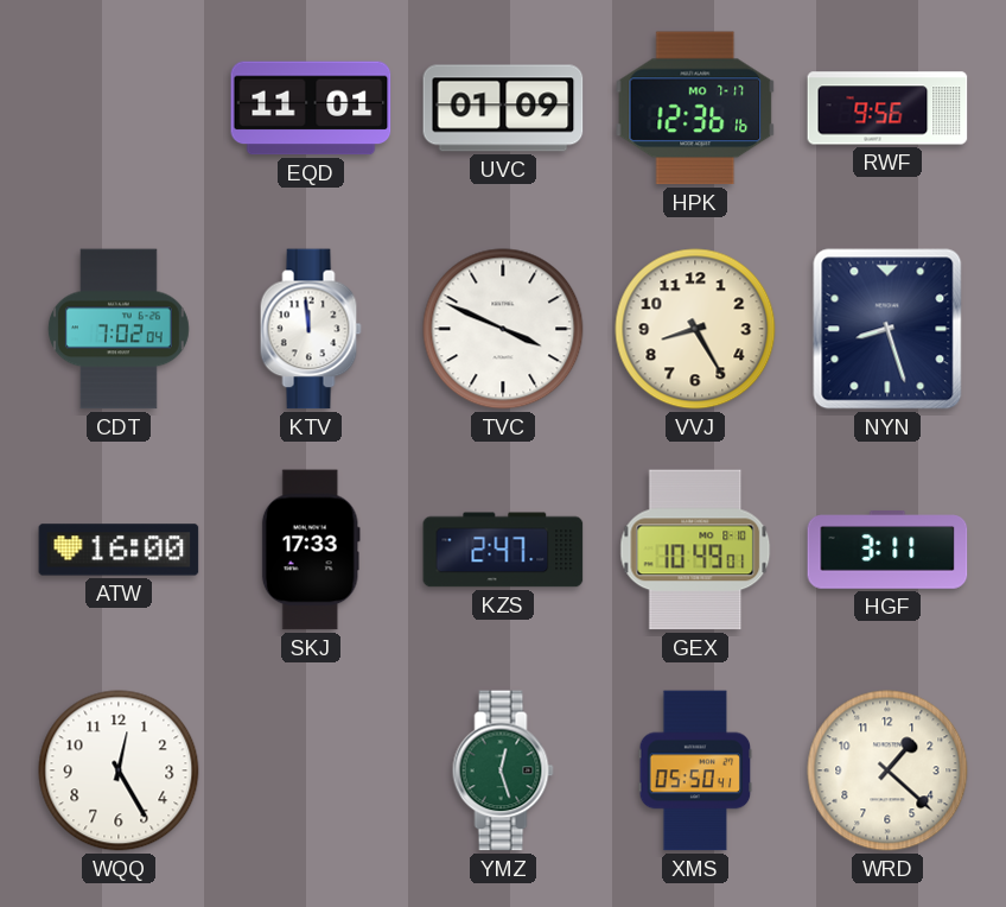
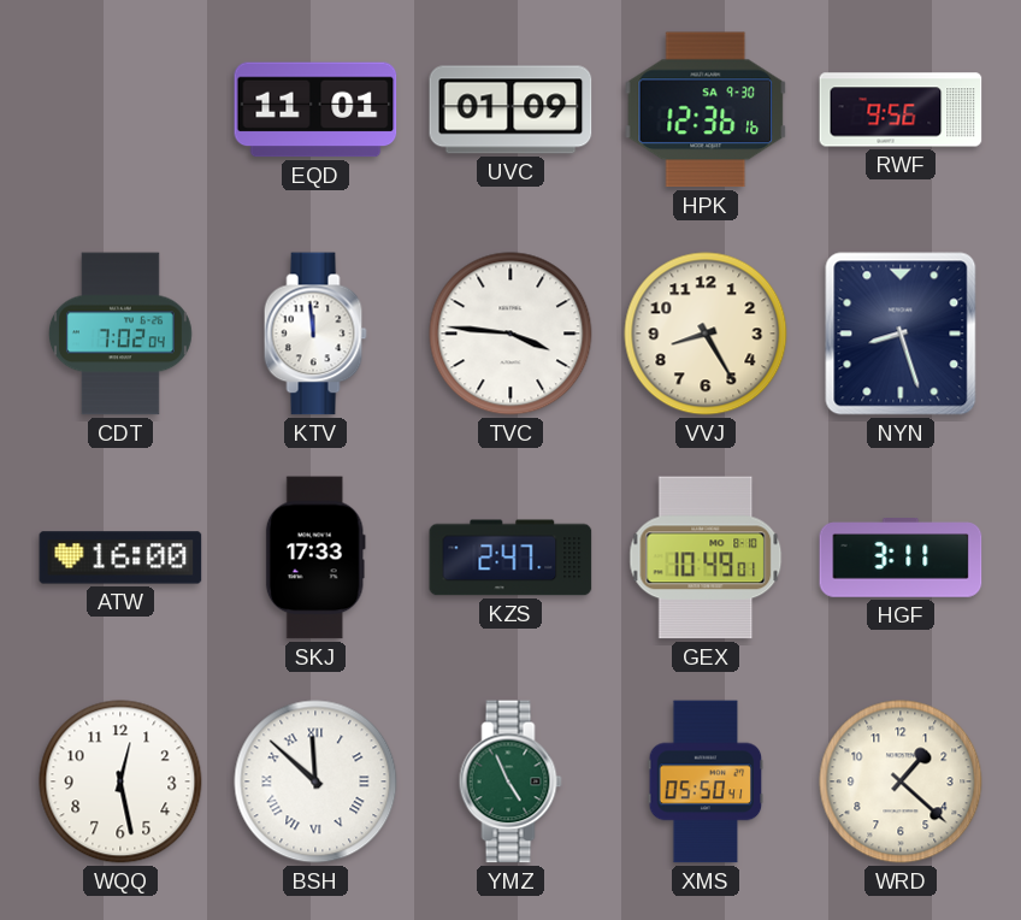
HPK date: MO 7-17 -> SA 9-30 (706, 110)
TVC: 3:49 -> 3:46 (511, 334)
WQQ: 12:25 -> 12:28 (120, 782)
BSH: none -> 11:52 (315, 782)
YMZ: 12:27 -> 4:56 (511, 782)
